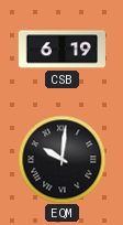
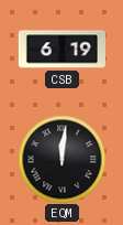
EQM: 10:01 -> 12:01 (62, 159)
